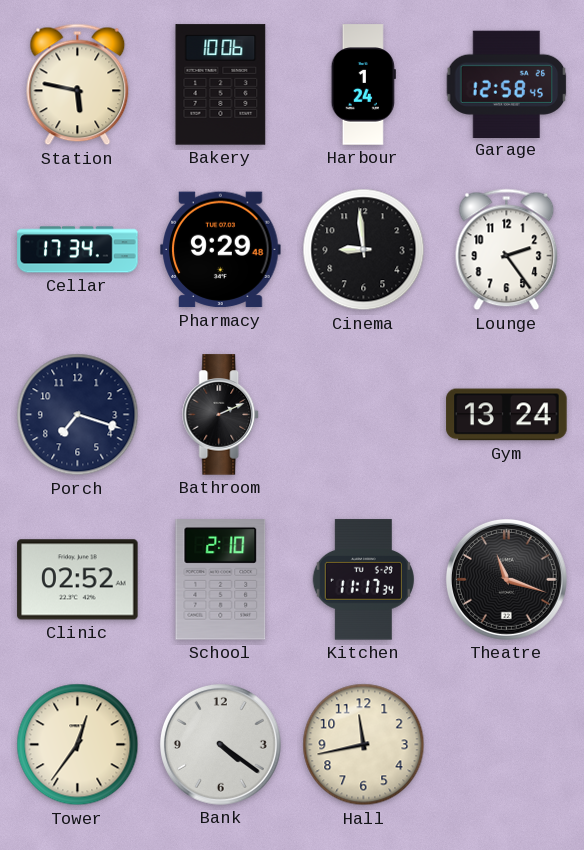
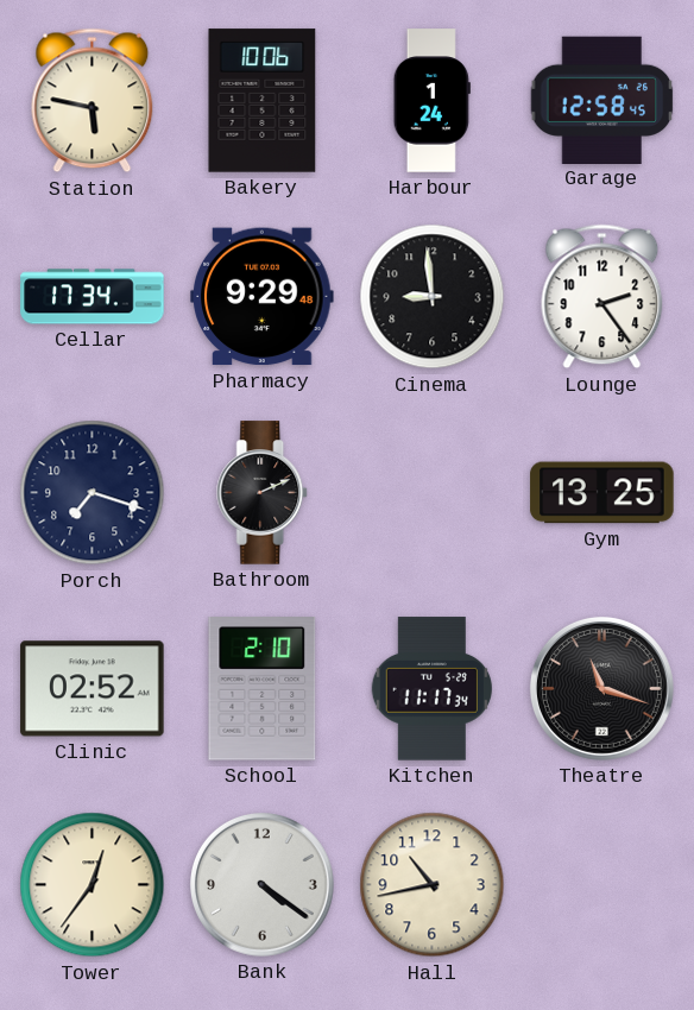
Gym: 13:24 -> 13:25 (602, 493)
Hall: 11:43 -> 10:43 (433, 885)
